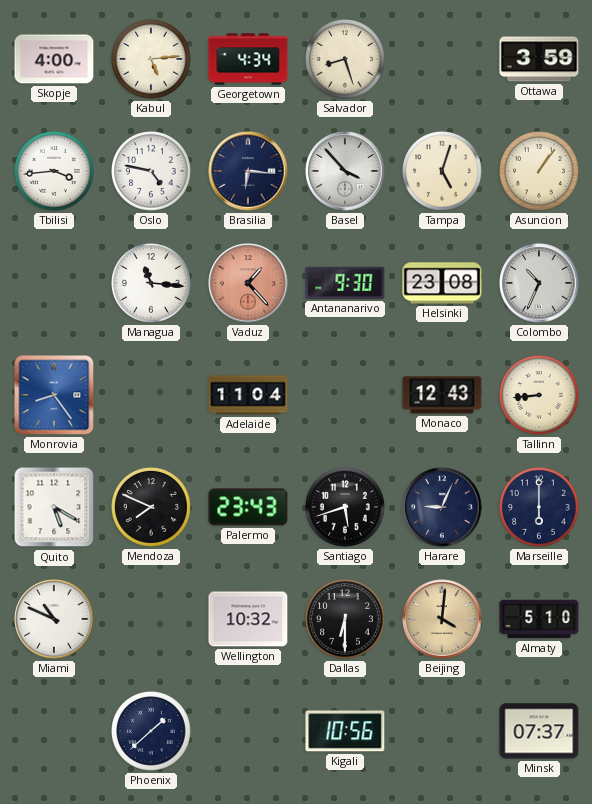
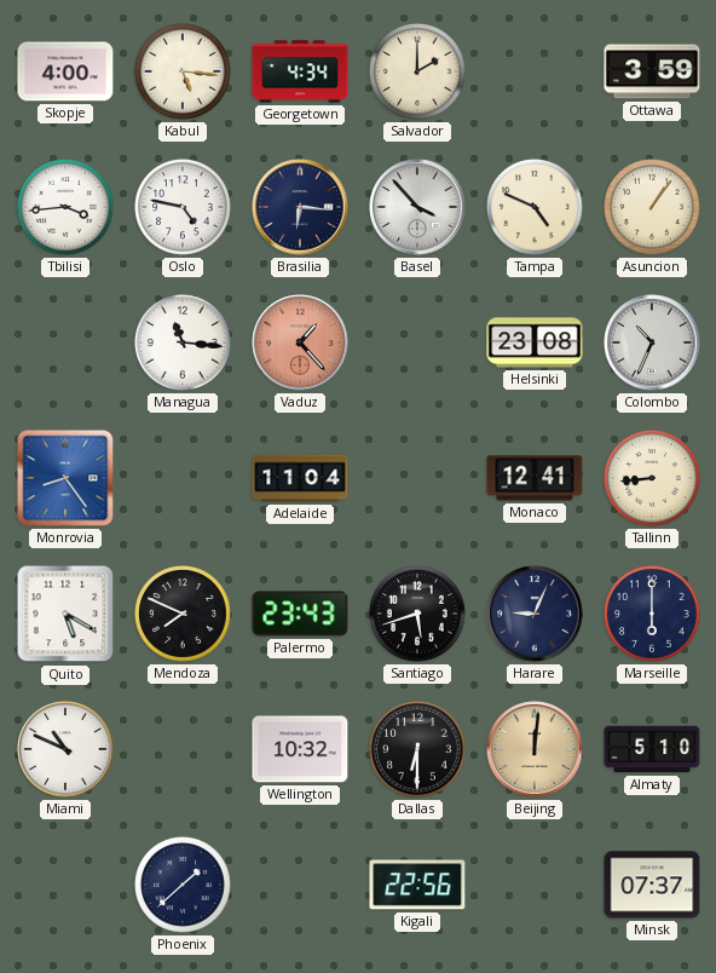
Kabul: 5:14 -> 5:16 (184, 73)
Salvador: 8:27 -> 2:00 (418, 73)
Tampa: 5:03 -> 4:49 (536, 208)
Antananarivo: 9:30 -> none (345, 283)
Monaco: 12:43 -> 12:41 (535, 478)
Beijing: 4:01 -> 12:01 (535, 749)
Kigali: 10:56 -> 22:56 (417, 885)
